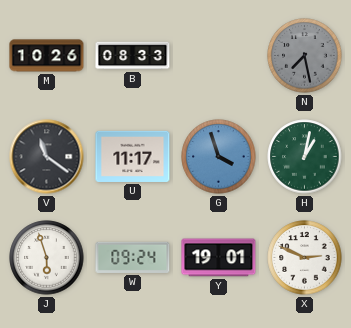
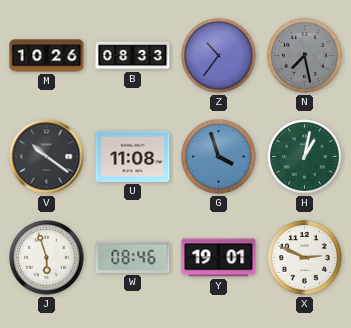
Z: none -> 10:36 (219, 56)
V: 11:21 -> 10:21 (47, 157)
U: 11:17 -> 11:08 (133, 156)
W: 09:24 -> 08:46 (133, 257)
